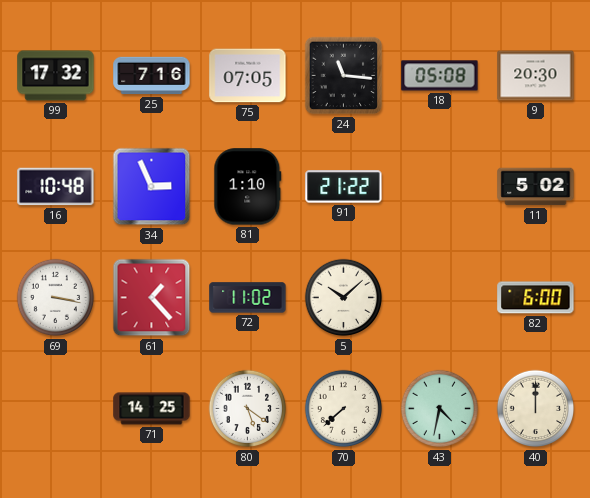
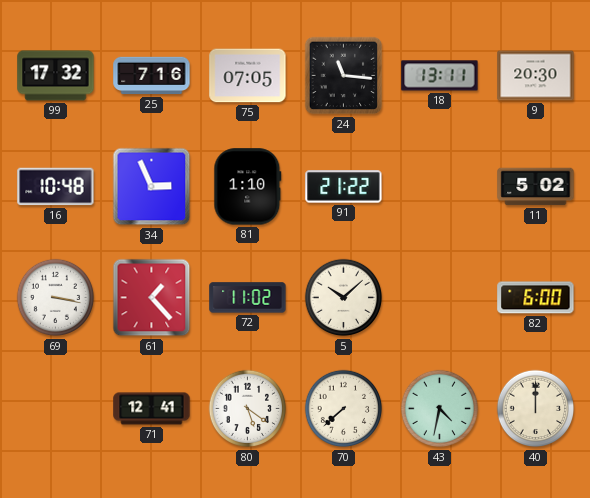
18: 05:08 -> 13:11 (440, 76)
71: 14:25 -> 12:41 (152, 409)
